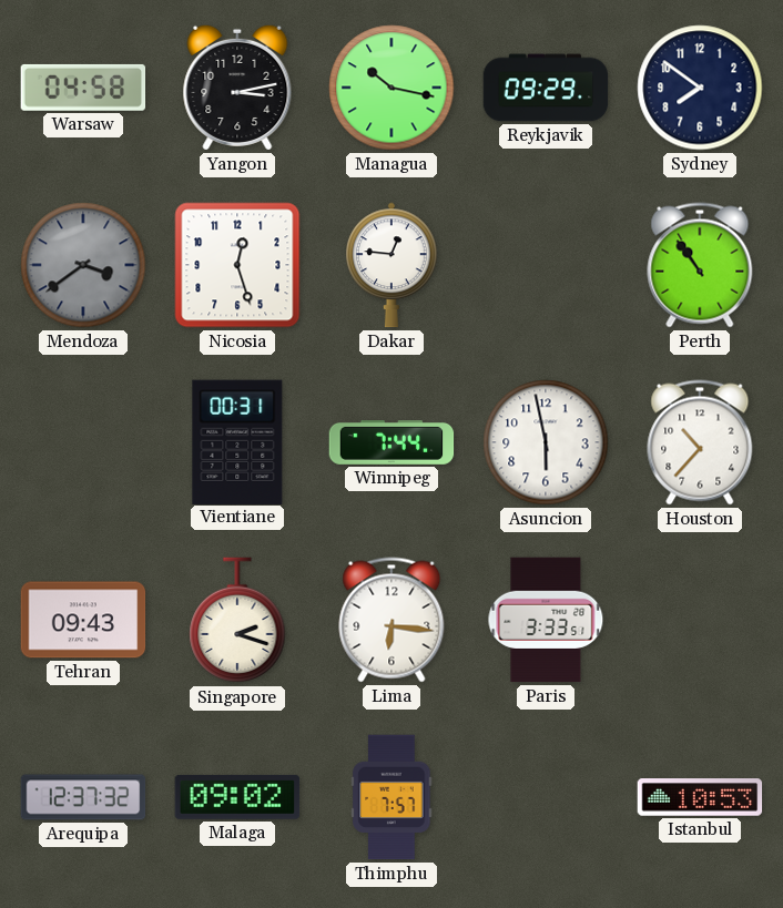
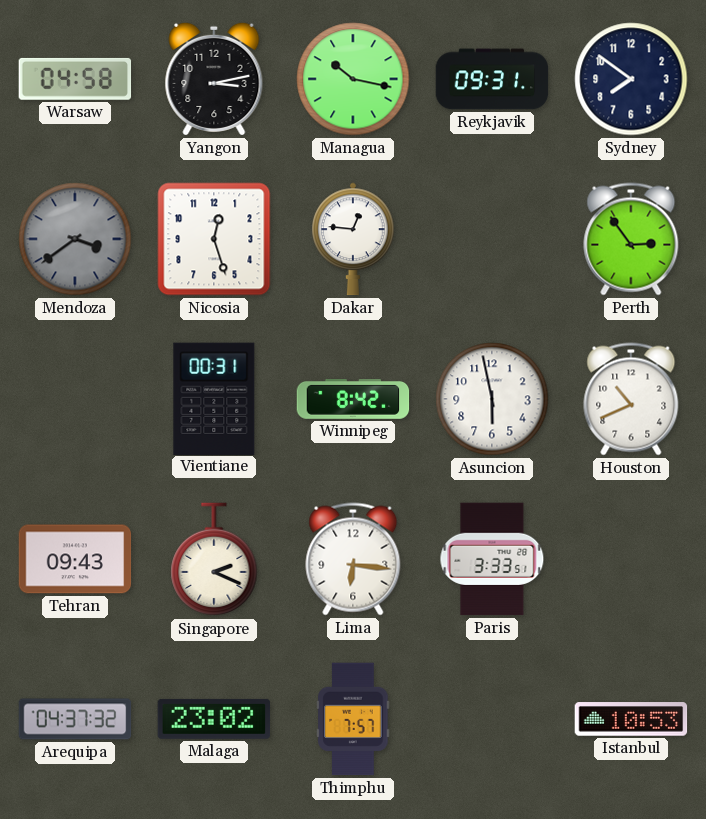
Reykjavik: 09:29 -> 09:31 (492, 79)
Perth: 10:54 -> 2:54 (631, 239)
Winnipeg: 7:44 -> 8:42 (353, 400)
Houston: 10:37 -> 10:41 (631, 399)
Singapore: 2:18 -> 2:19 (214, 560)
Arequipa: 12:37 -> 04:37 (75, 719)
Malaga: 09:02 -> 23:02 (214, 719)
